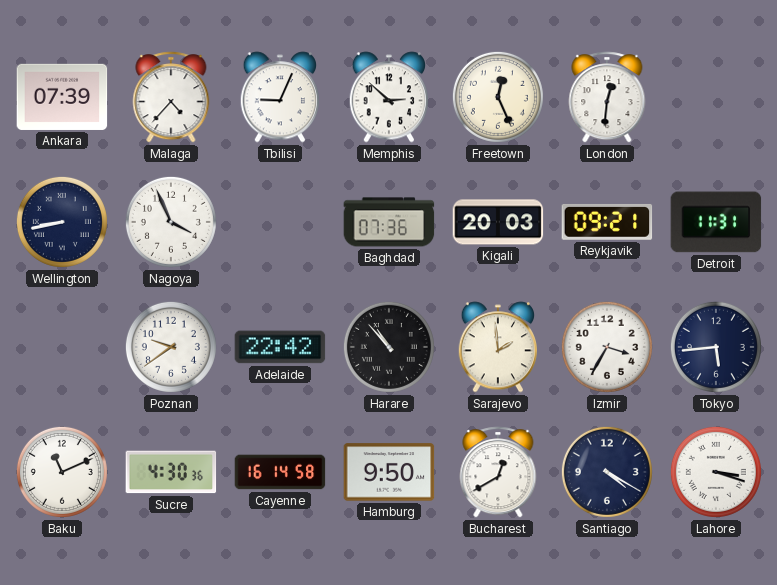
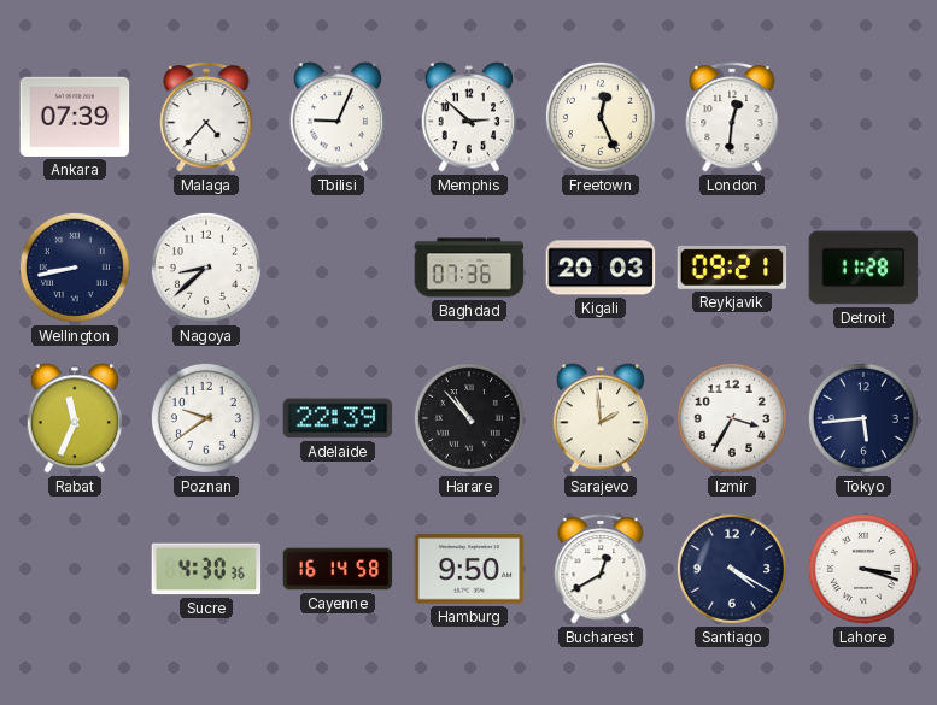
Nagoya: 3:56 -> 8:38 (206, 268)
Detroit: 11:31 -> 11:28 (863, 268)
Rabat: none -> 11:34 (74, 418)
Adelaide: 22:42 -> 22:39 (338, 418)
Baku: 11:11 -> none (62, 472)
